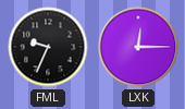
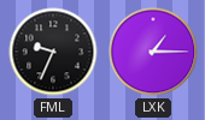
LXK: 12:15 -> 1:15 (153, 52)
